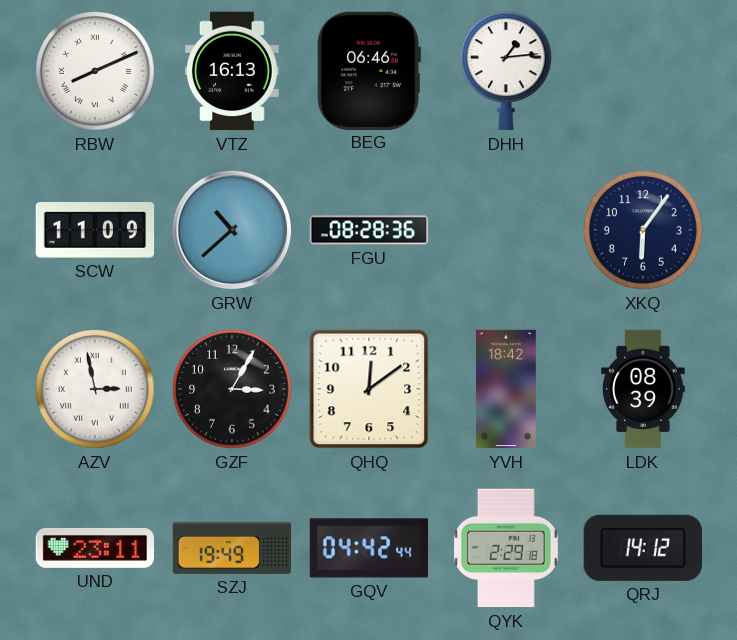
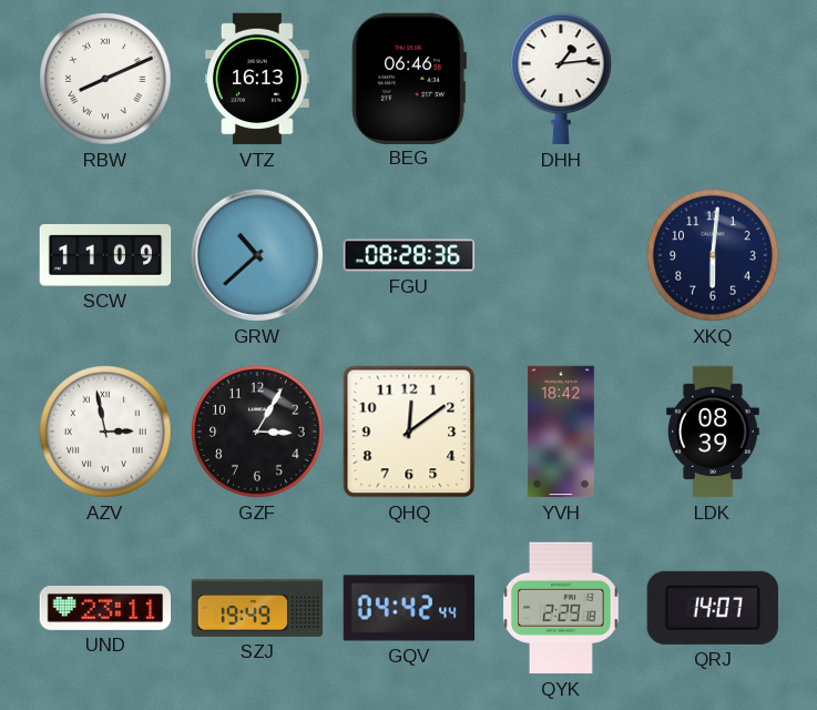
XKQ: 6:06 -> 6:01 (713, 255)
QRJ: 14:12 -> 14:07 (713, 608)
